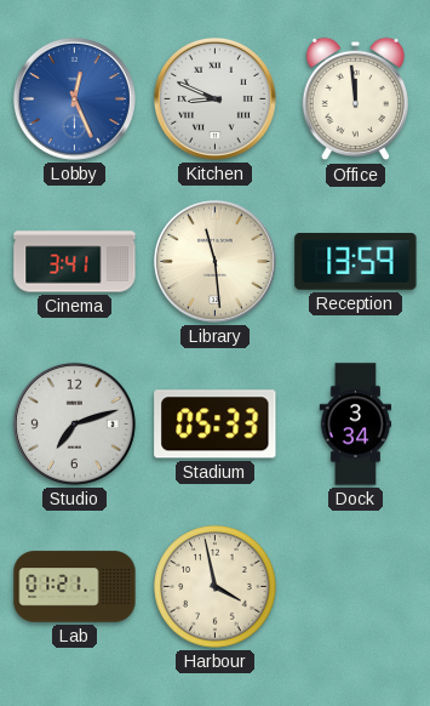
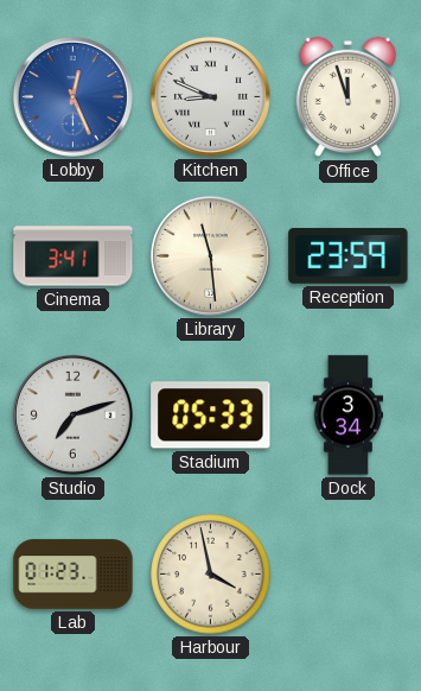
Office: 11:59 -> 11:57 (349, 97)
Reception: 13:59 -> 23:59 (349, 256)
Lab: 01:21 -> 01:23 (74, 575)
